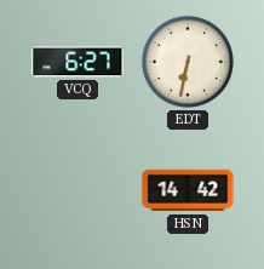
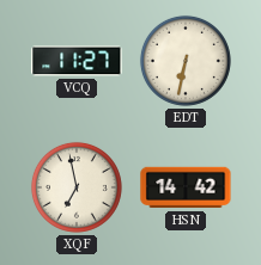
VCQ: 6:27 -> 11:27 (77, 61)
XQF: none -> 6:58 (77, 187)
